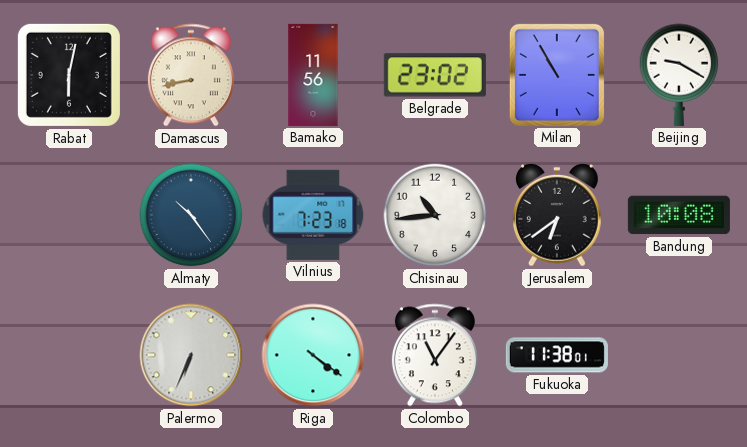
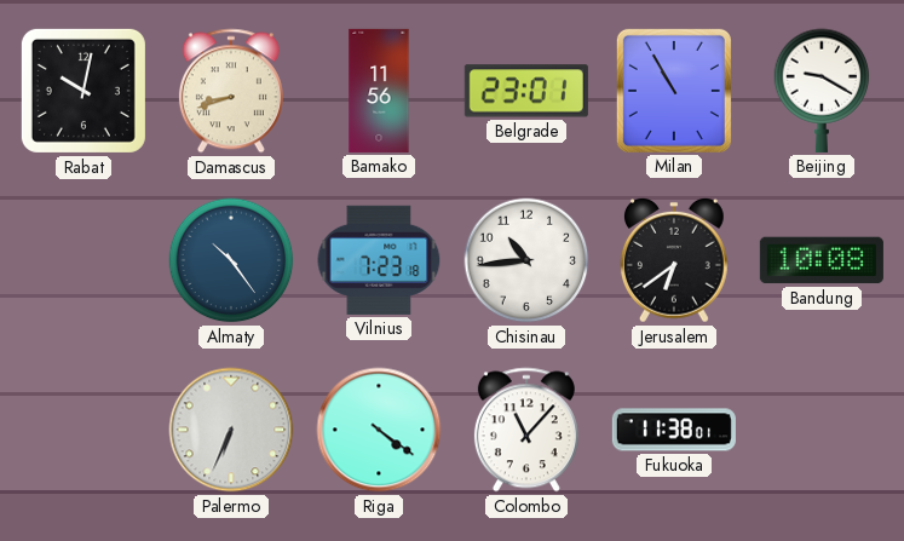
Rabat: 6:02 -> 10:02 (84, 91)
Damascus: 8:43 -> 8:42 (231, 91)
Belgrade: 23:02 -> 23:01 (526, 91)
Colombo: 11:06 -> 11:07 (526, 430)
